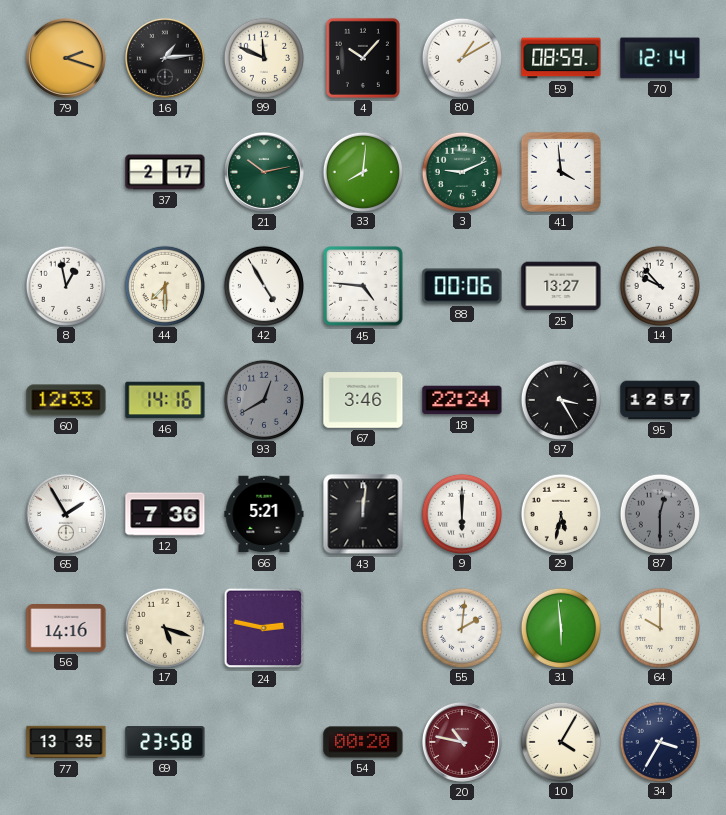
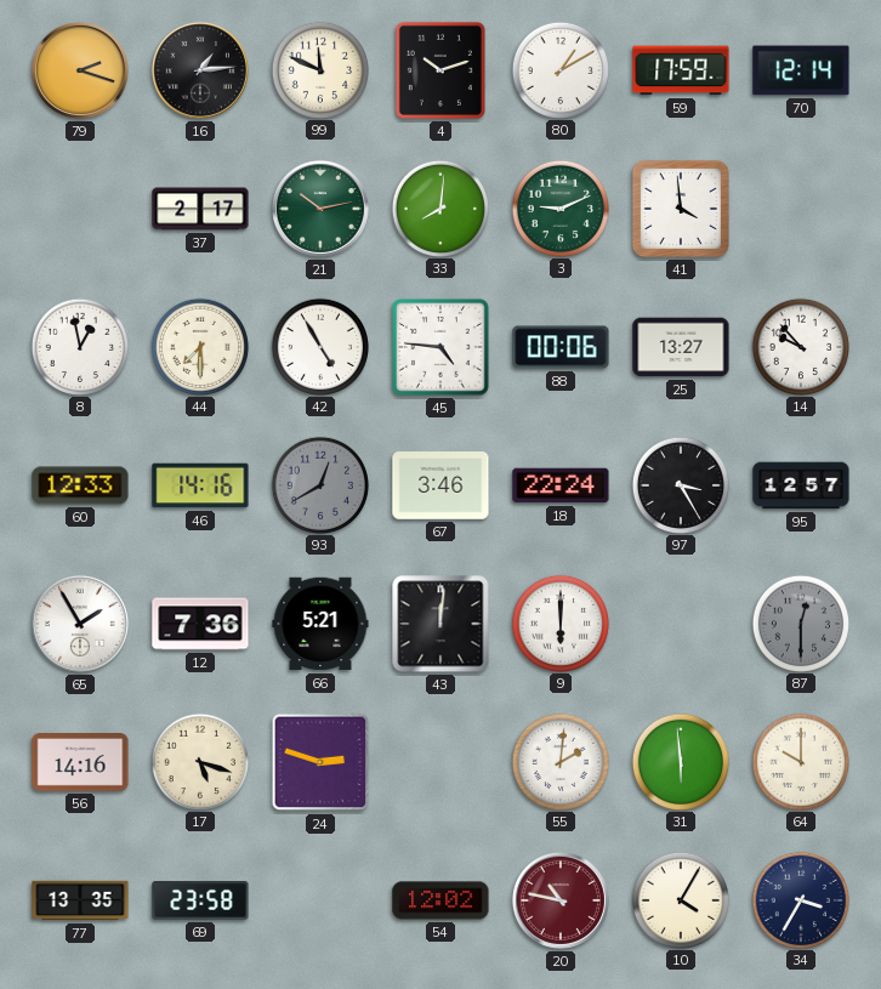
4: 10:07 -> 10:12 (440, 70)
59: 08:59 -> 17:59 (681, 70)
29: 5:32 -> none (560, 513)
24: 2:47 -> 2:48 (320, 762)
54: 00:20 -> 12:02 (440, 900)
